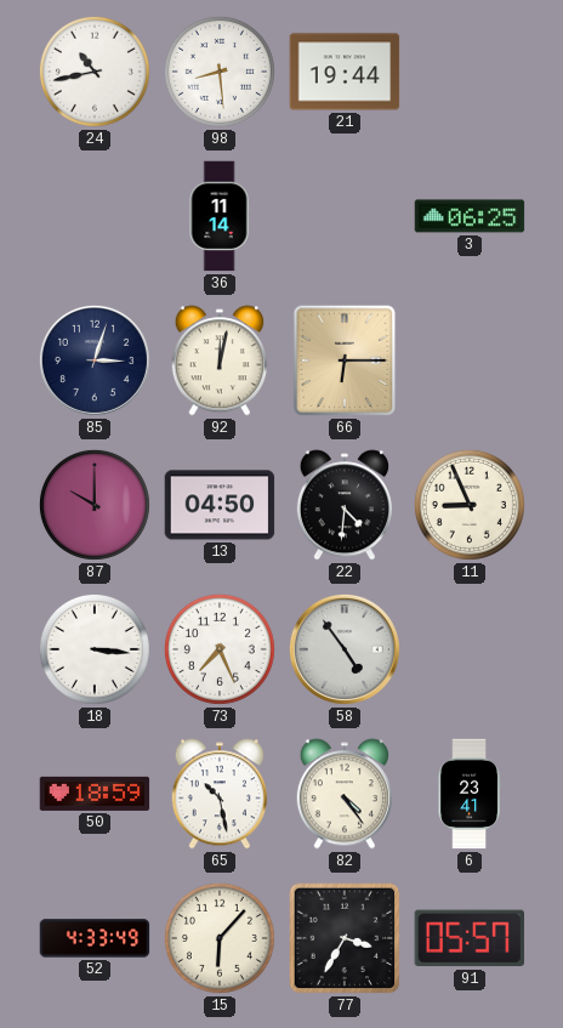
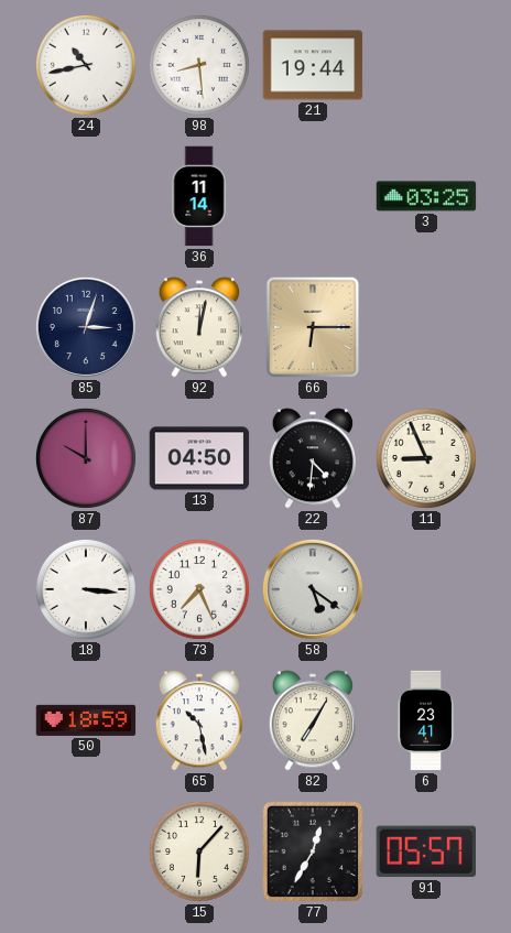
3: 06:25 -> 03:25 (426, 196)
58: 4:54 -> 5:21 (313, 589)
82: 4:24 -> 7:05 (313, 720)
52: 4:33 -> none (95, 938)
77: 3:35 -> 12:35 (313, 851)
